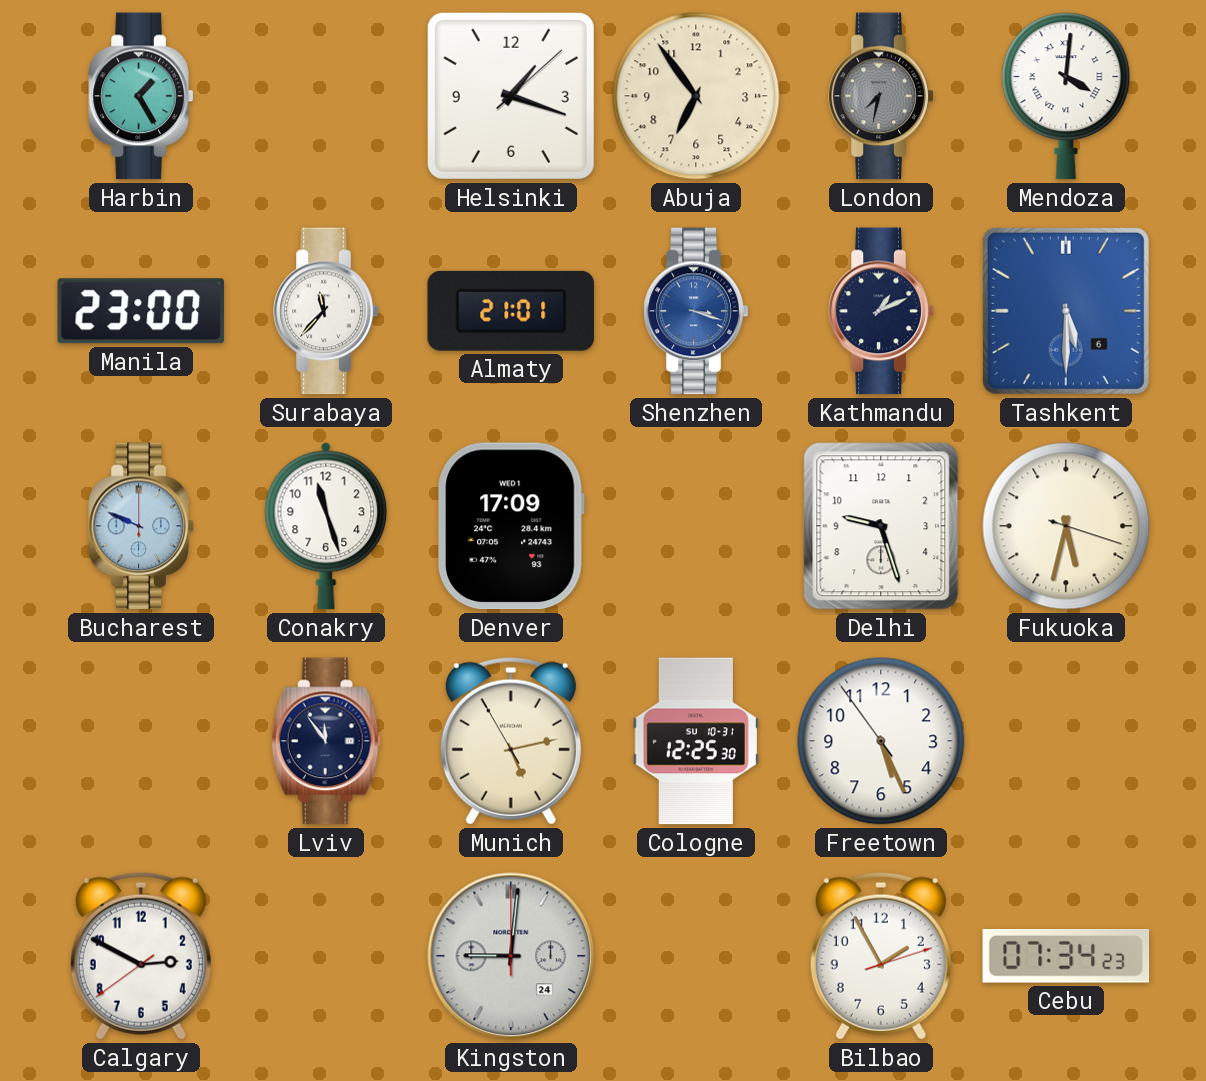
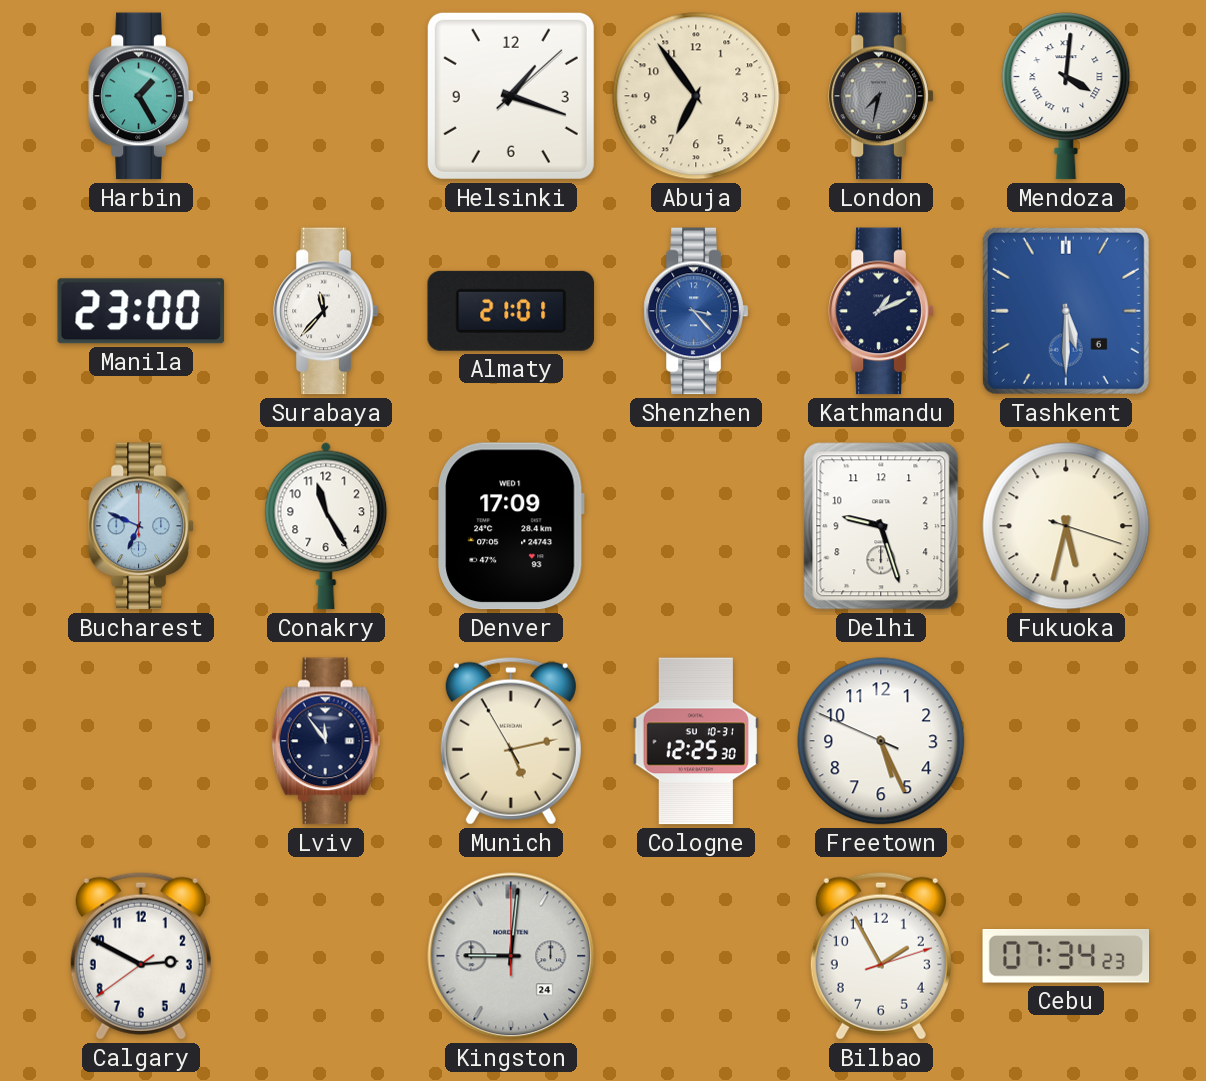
Shenzhen: 3:18 -> 3:23 (696, 311)
Bucharest: 9:49 -> 6:49 (141, 526)
Conakry: 11:27 -> 11:25 (326, 526)
Freetown: 5:25:54 -> 5:25:49 (881, 741)
